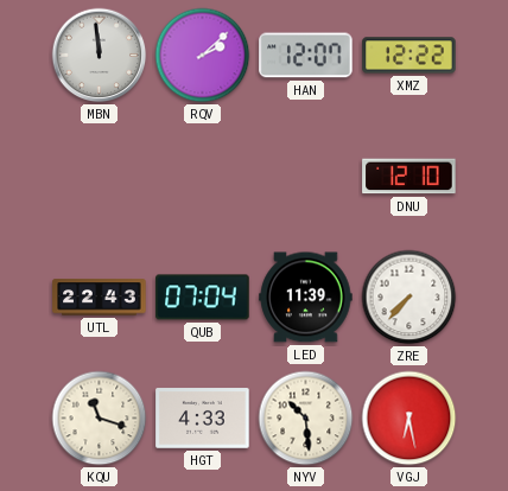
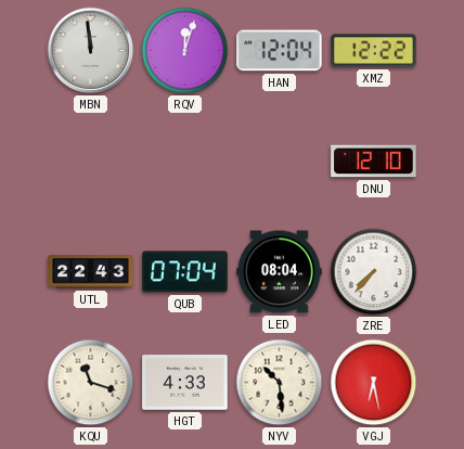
RQV: 2:08 -> 12:03 (185, 51)
HAN: 12:07 -> 12:04 (280, 51)
LED: 11:39 -> 08:04 (280, 272)
